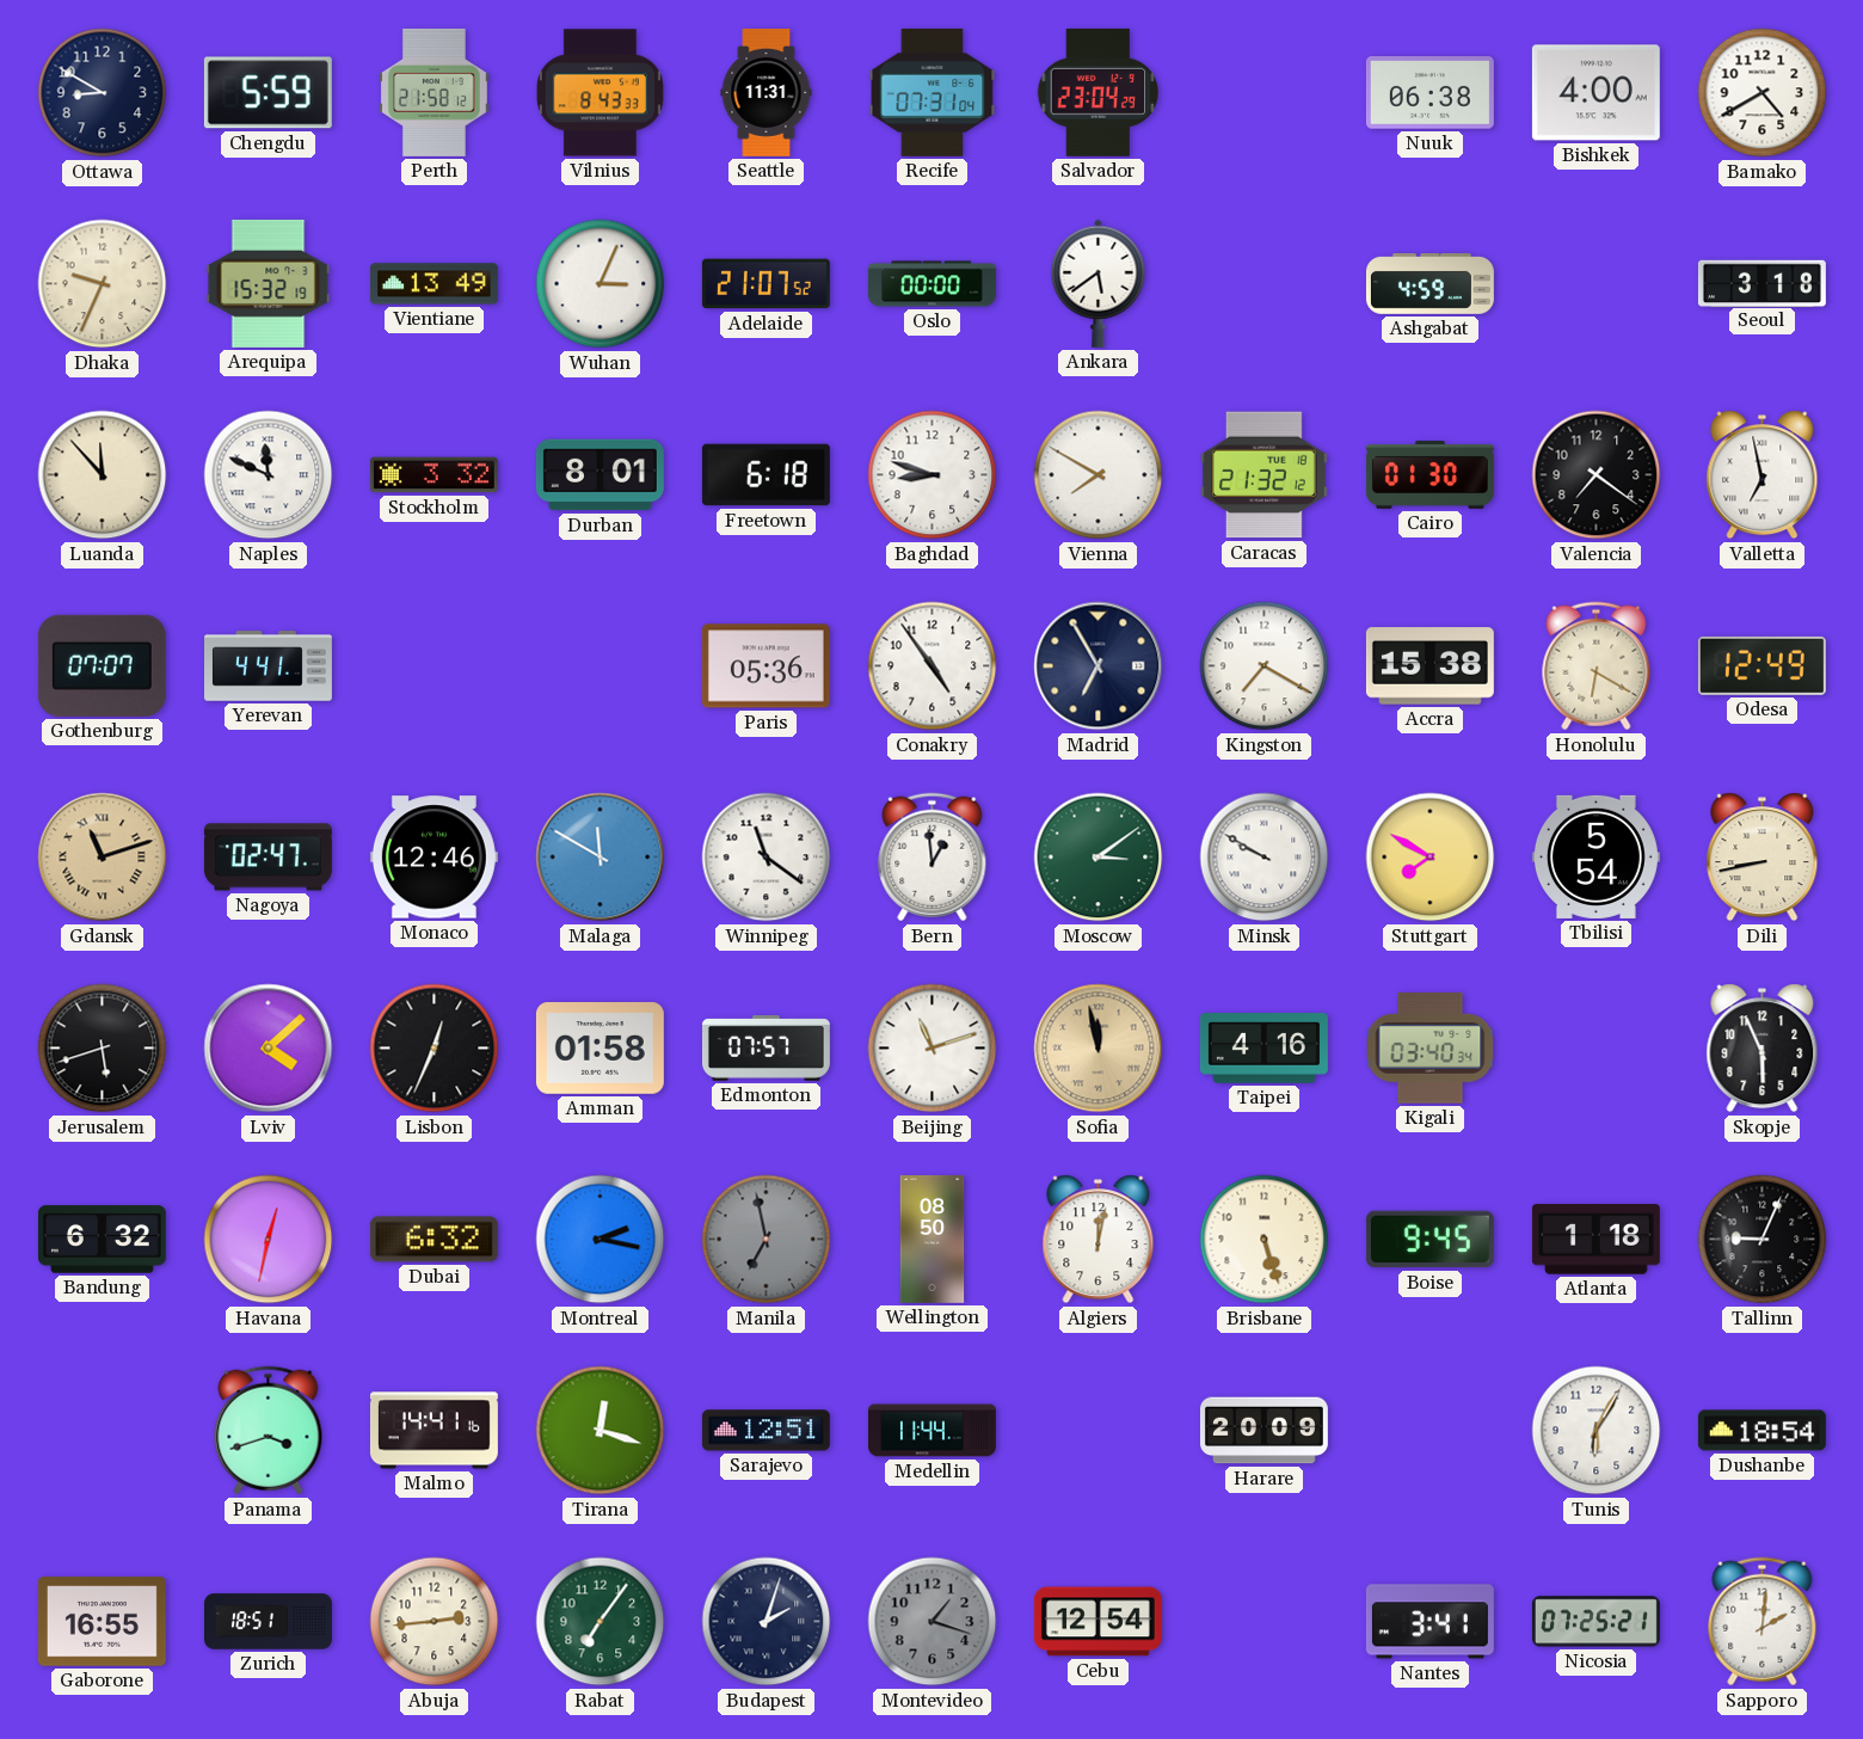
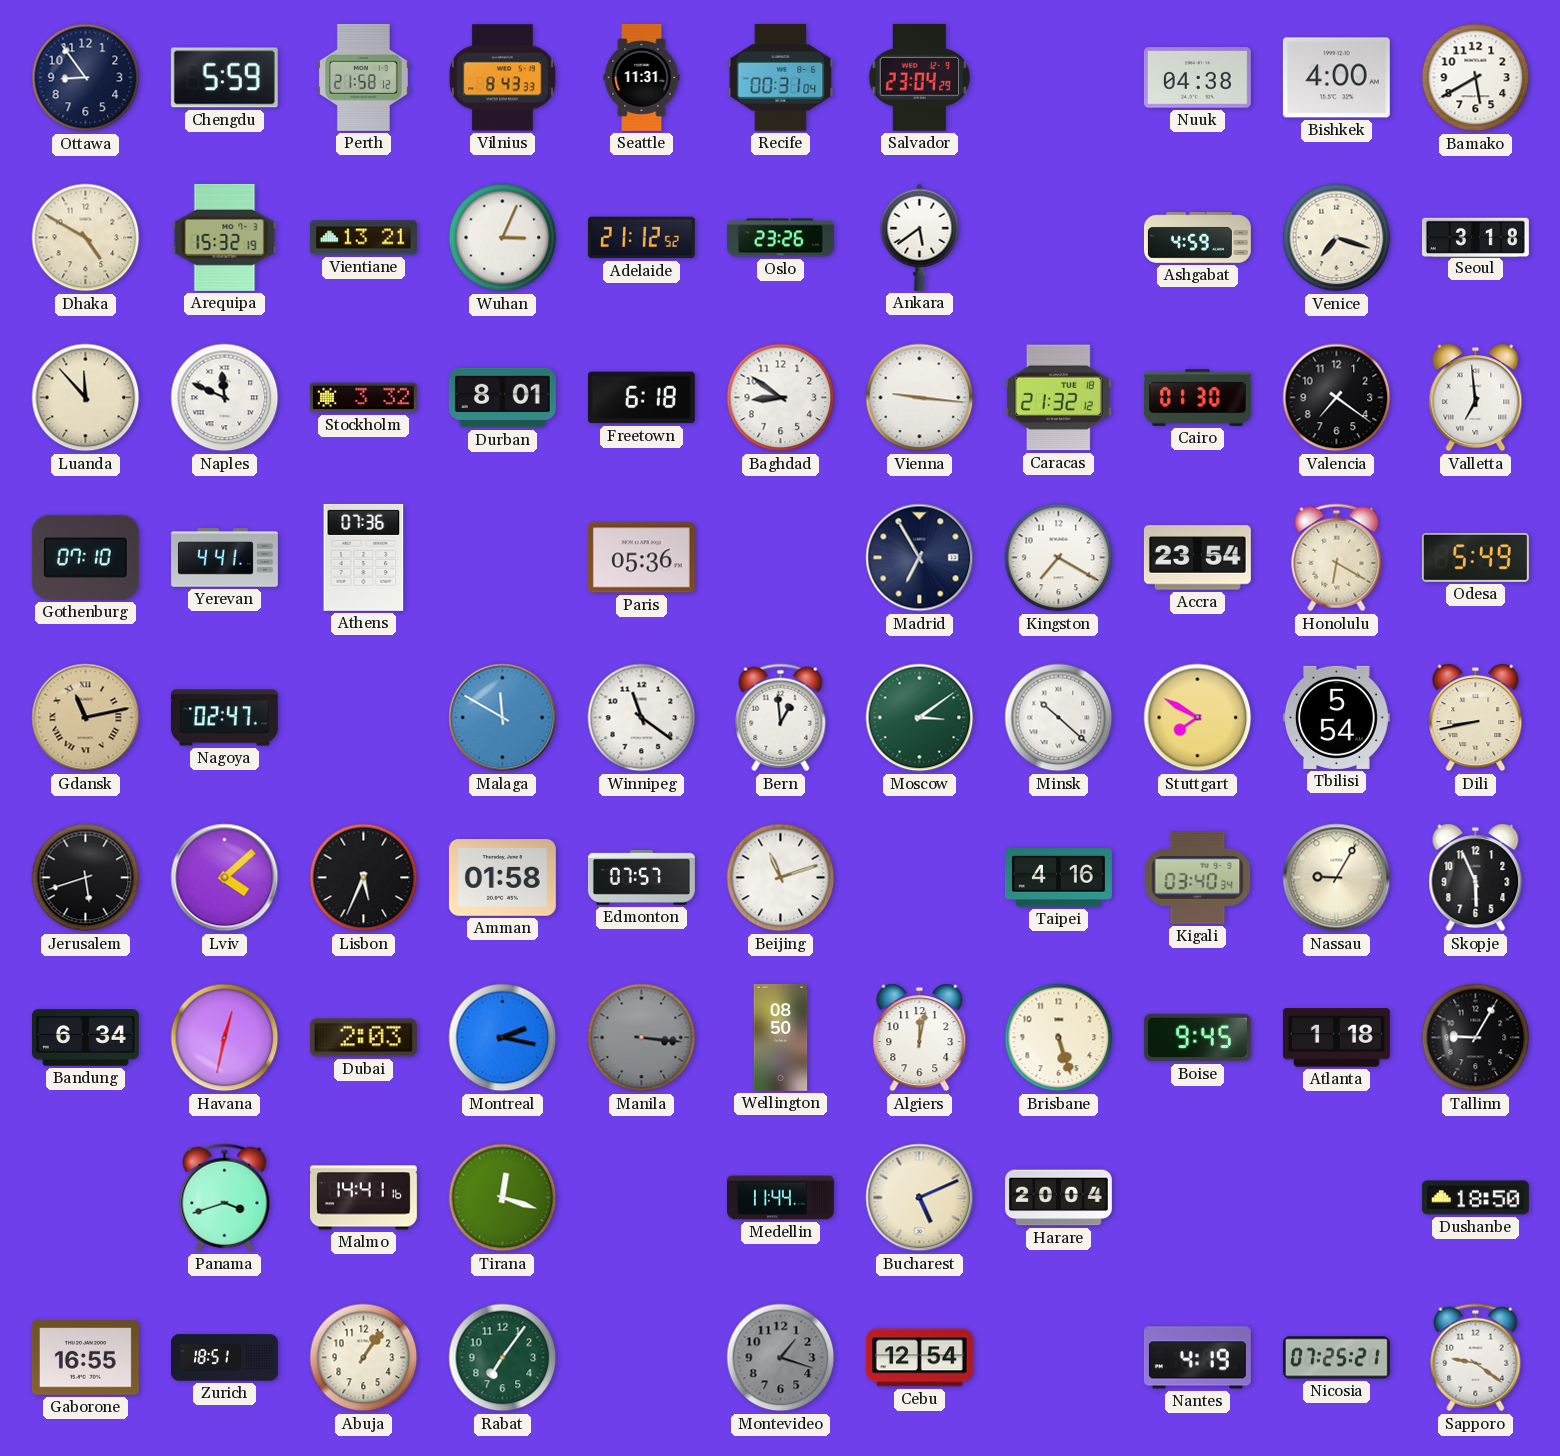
Ottawa: 8:50 -> 8:54 (86, 78)
Recife: 07:31 -> 00:31 (781, 77)
Nuuk: 06:38 -> 04:38 (1197, 78)
Bamako: 4:40 -> 5:40 (1476, 78)
Dhaka: 9:34 -> 4:50 (86, 238)
Vientiane: 13:49 -> 13:21 (363, 238)
Adelaide: 21:07 -> 21:12 (641, 238)
Oslo: 00:00 -> 23:26 (781, 238)
Venice: none -> 7:18 (1337, 238)
Baghdad: 8:48 -> 8:51 (781, 398)
Vienna: 7:50 -> 9:16 (920, 398)
Valletta: 6:58 -> 6:59 (1476, 398)
Gothenburg: 07:07 -> 07:10 (85, 557)
Athens: none -> 07:36 (364, 557)
Conakry: 4:54 -> none (933, 666)
Accra: 15:38 -> 23:54 (1197, 558)
Odesa: 12:49 -> 5:49 (1475, 557)
Gdansk: 11:12 -> 11:13 (86, 718)
Monaco: 12:46 -> none (434, 858)
Minsk: 9:50 -> 10:22 (1059, 718)
Lisbon: 12:34 -> 5:34 (364, 878)
Sofia: 11:58 -> none (1099, 1049)
Nassau: none -> 9:05 (1337, 878)
Bandung: 6:32 -> 6:34 (85, 1038)
Dubai: 6:32 -> 2:03 (363, 1038)
Manila: 6:58 -> 3:16 (642, 1038)
Tallinn: 9:04 -> 9:05 (1476, 1038)
Sarajevo: 12:51 -> none (766, 1431)
Bucharest: none -> 5:11 (920, 1198)
Harare: 20:09 -> 20:04 (1058, 1198)
Tunis: 6:05 -> none (1597, 1431)
Dushanbe: 18:54 -> 18:50 (1475, 1198)
Abuja: 2:44 -> 1:06 (364, 1358)
Budapest: 2:03 -> none (767, 1622)
Nantes: 3:41 -> 4:19 (1197, 1358)
Sapporo: 2:01 -> 9:21 (1476, 1358)
